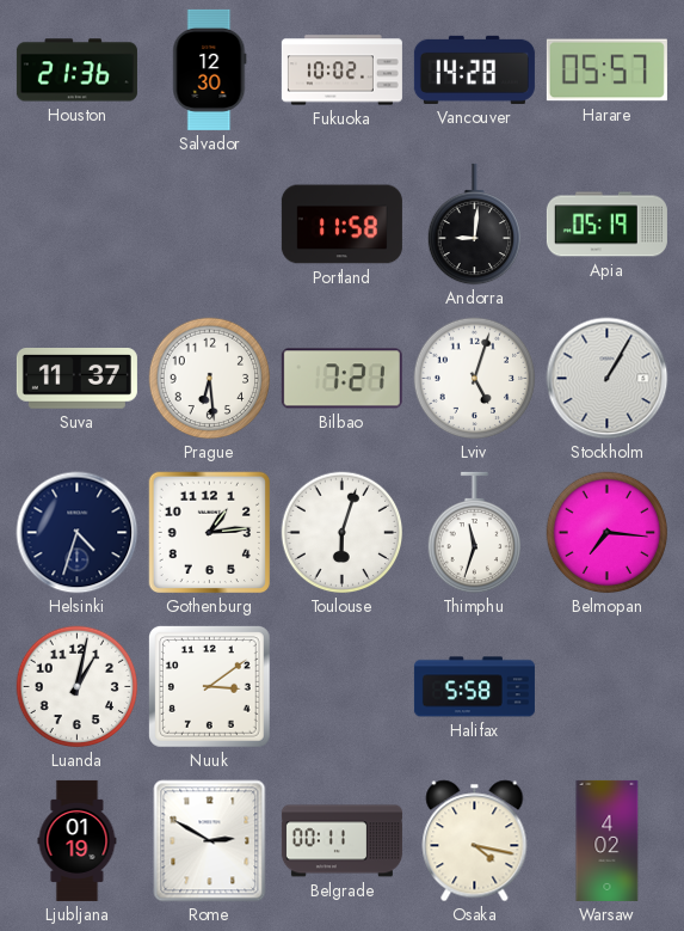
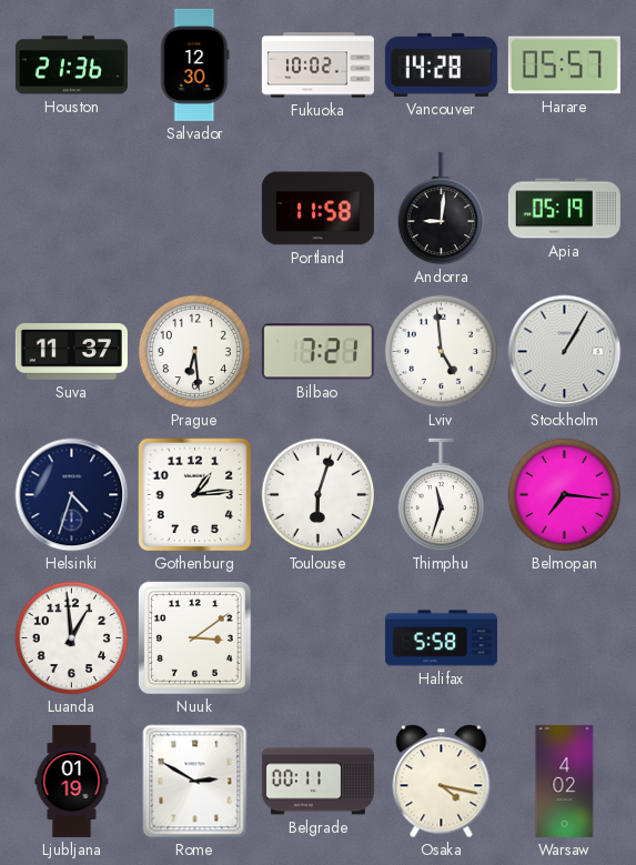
Lviv: 5:03 -> 4:59 (442, 352)
Luanda: 1:02 -> 12:59 (72, 638)
